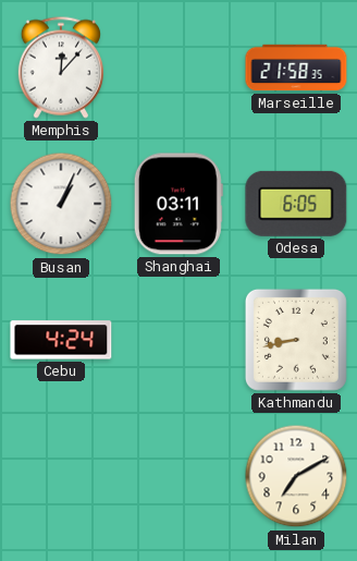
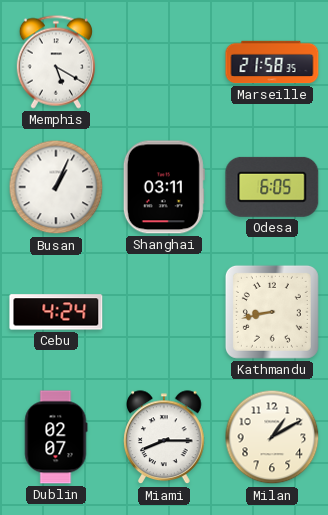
Memphis: 12:07 -> 5:20 (56, 62)
Dublin: none -> 02:07 (56, 437)
Miami: none -> 8:15 (164, 438)
Milan: 7:10 -> 1:10 (272, 437)
